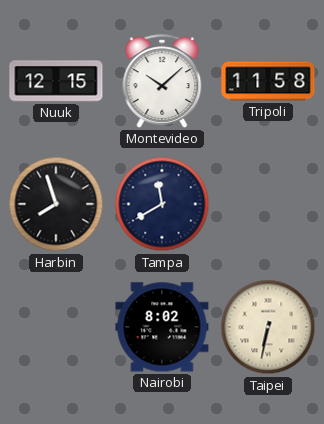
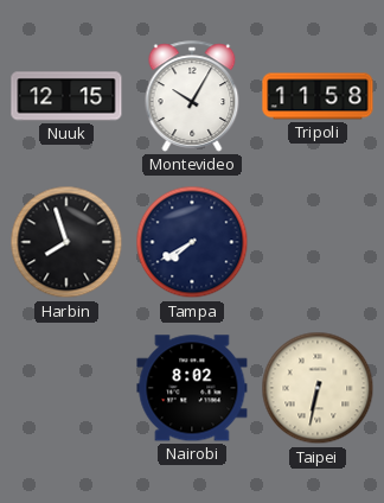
Montevideo: 10:08 -> 10:05 (192, 96)
Tampa: 11:40 -> 7:40 (192, 242)
